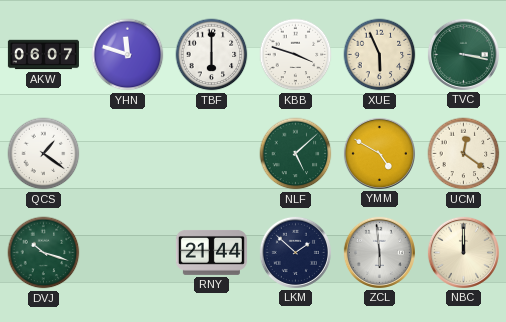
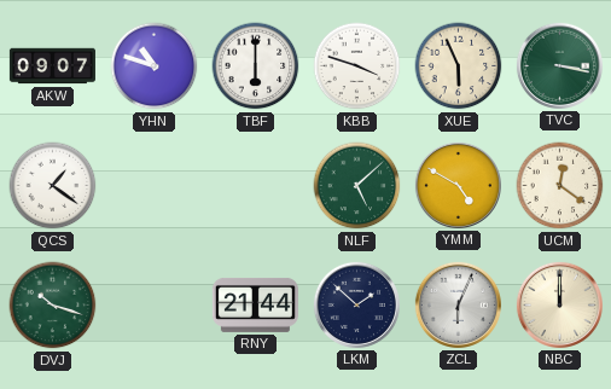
AKW: 06:07 -> 09:07 (52, 66)
YHN: 11:48 -> 10:48 (155, 66)
ZCL: 5:59 -> 6:04 (458, 304)
